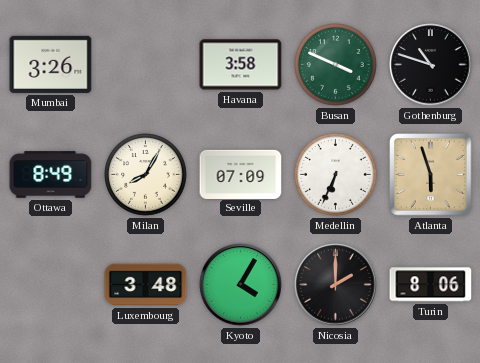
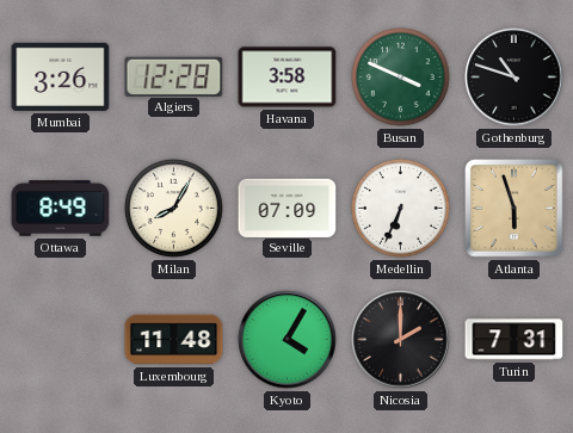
Algiers: none -> 12:28 (174, 76)
Luxembourg: 3:48 -> 11:48 (174, 340)
Turin: 8:06 -> 7:31 (515, 340)
